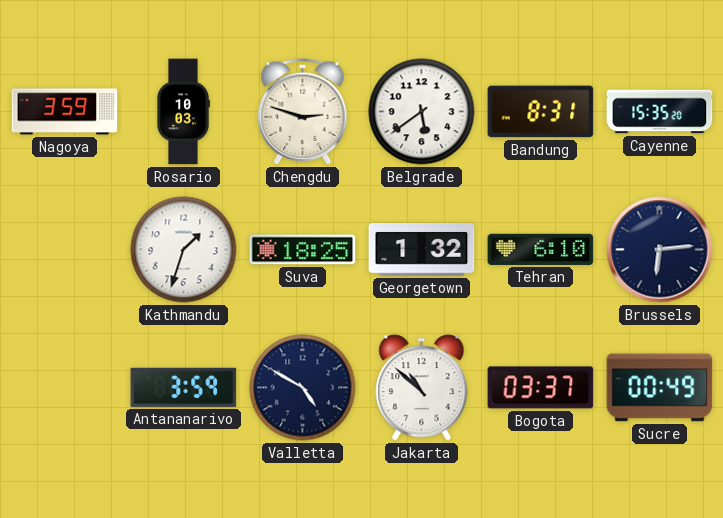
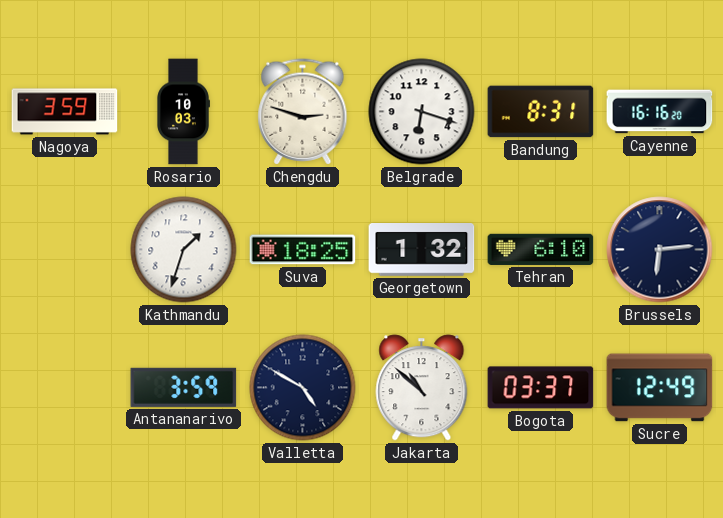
Belgrade: 5:39 -> 6:18 (422, 112)
Cayenne: 15:35 -> 16:16 (660, 112)
Sucre: 00:49 -> 12:49 (660, 388)
